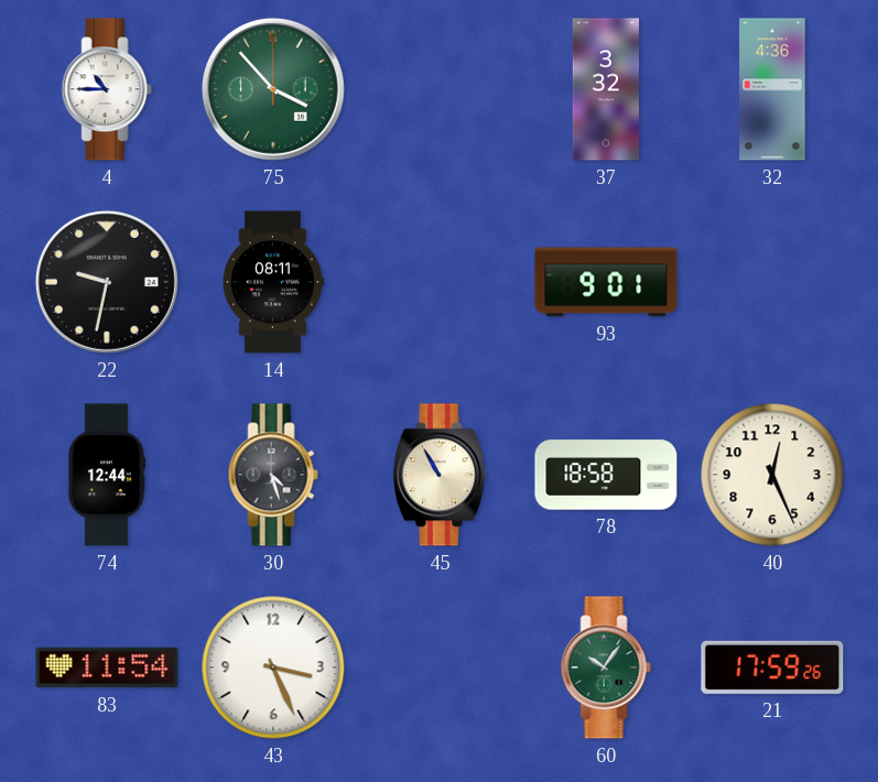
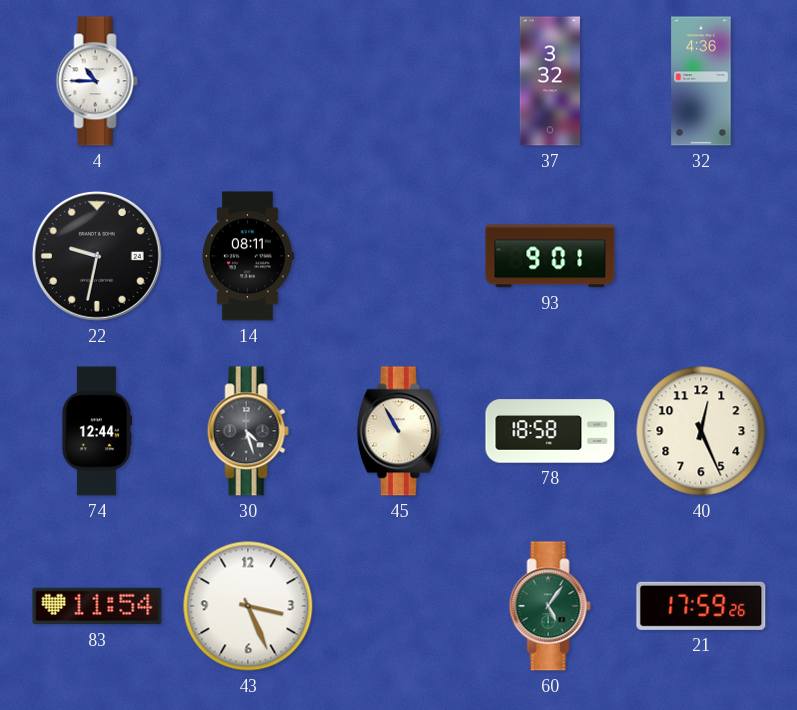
75: 3:53 -> none (273, 89)
60: 10:06 -> 5:06 (550, 606)
